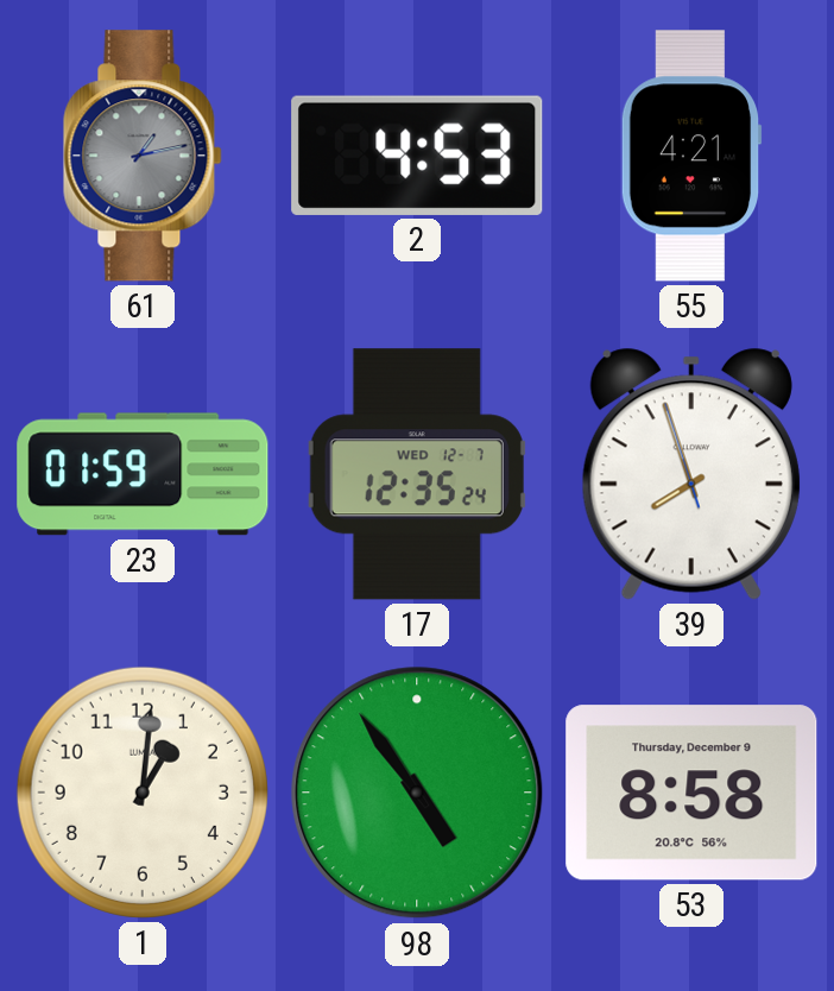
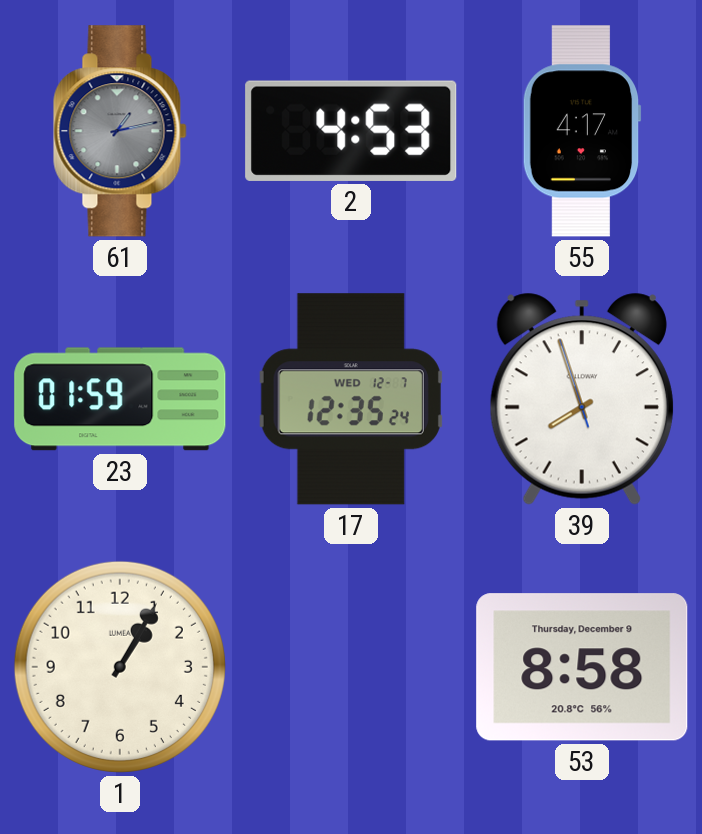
55: 4:21 -> 4:17 (582, 131)
1: 1:01 -> 1:05 (120, 667)
98: 4:54 -> none (417, 793)
